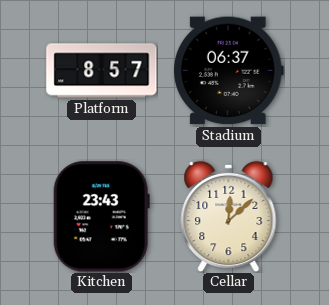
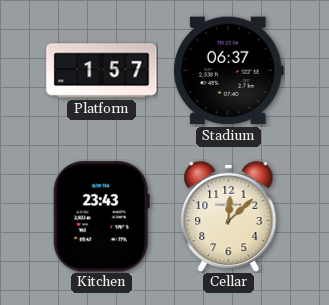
Platform: 8:57 -> 1:57 (102, 71)
